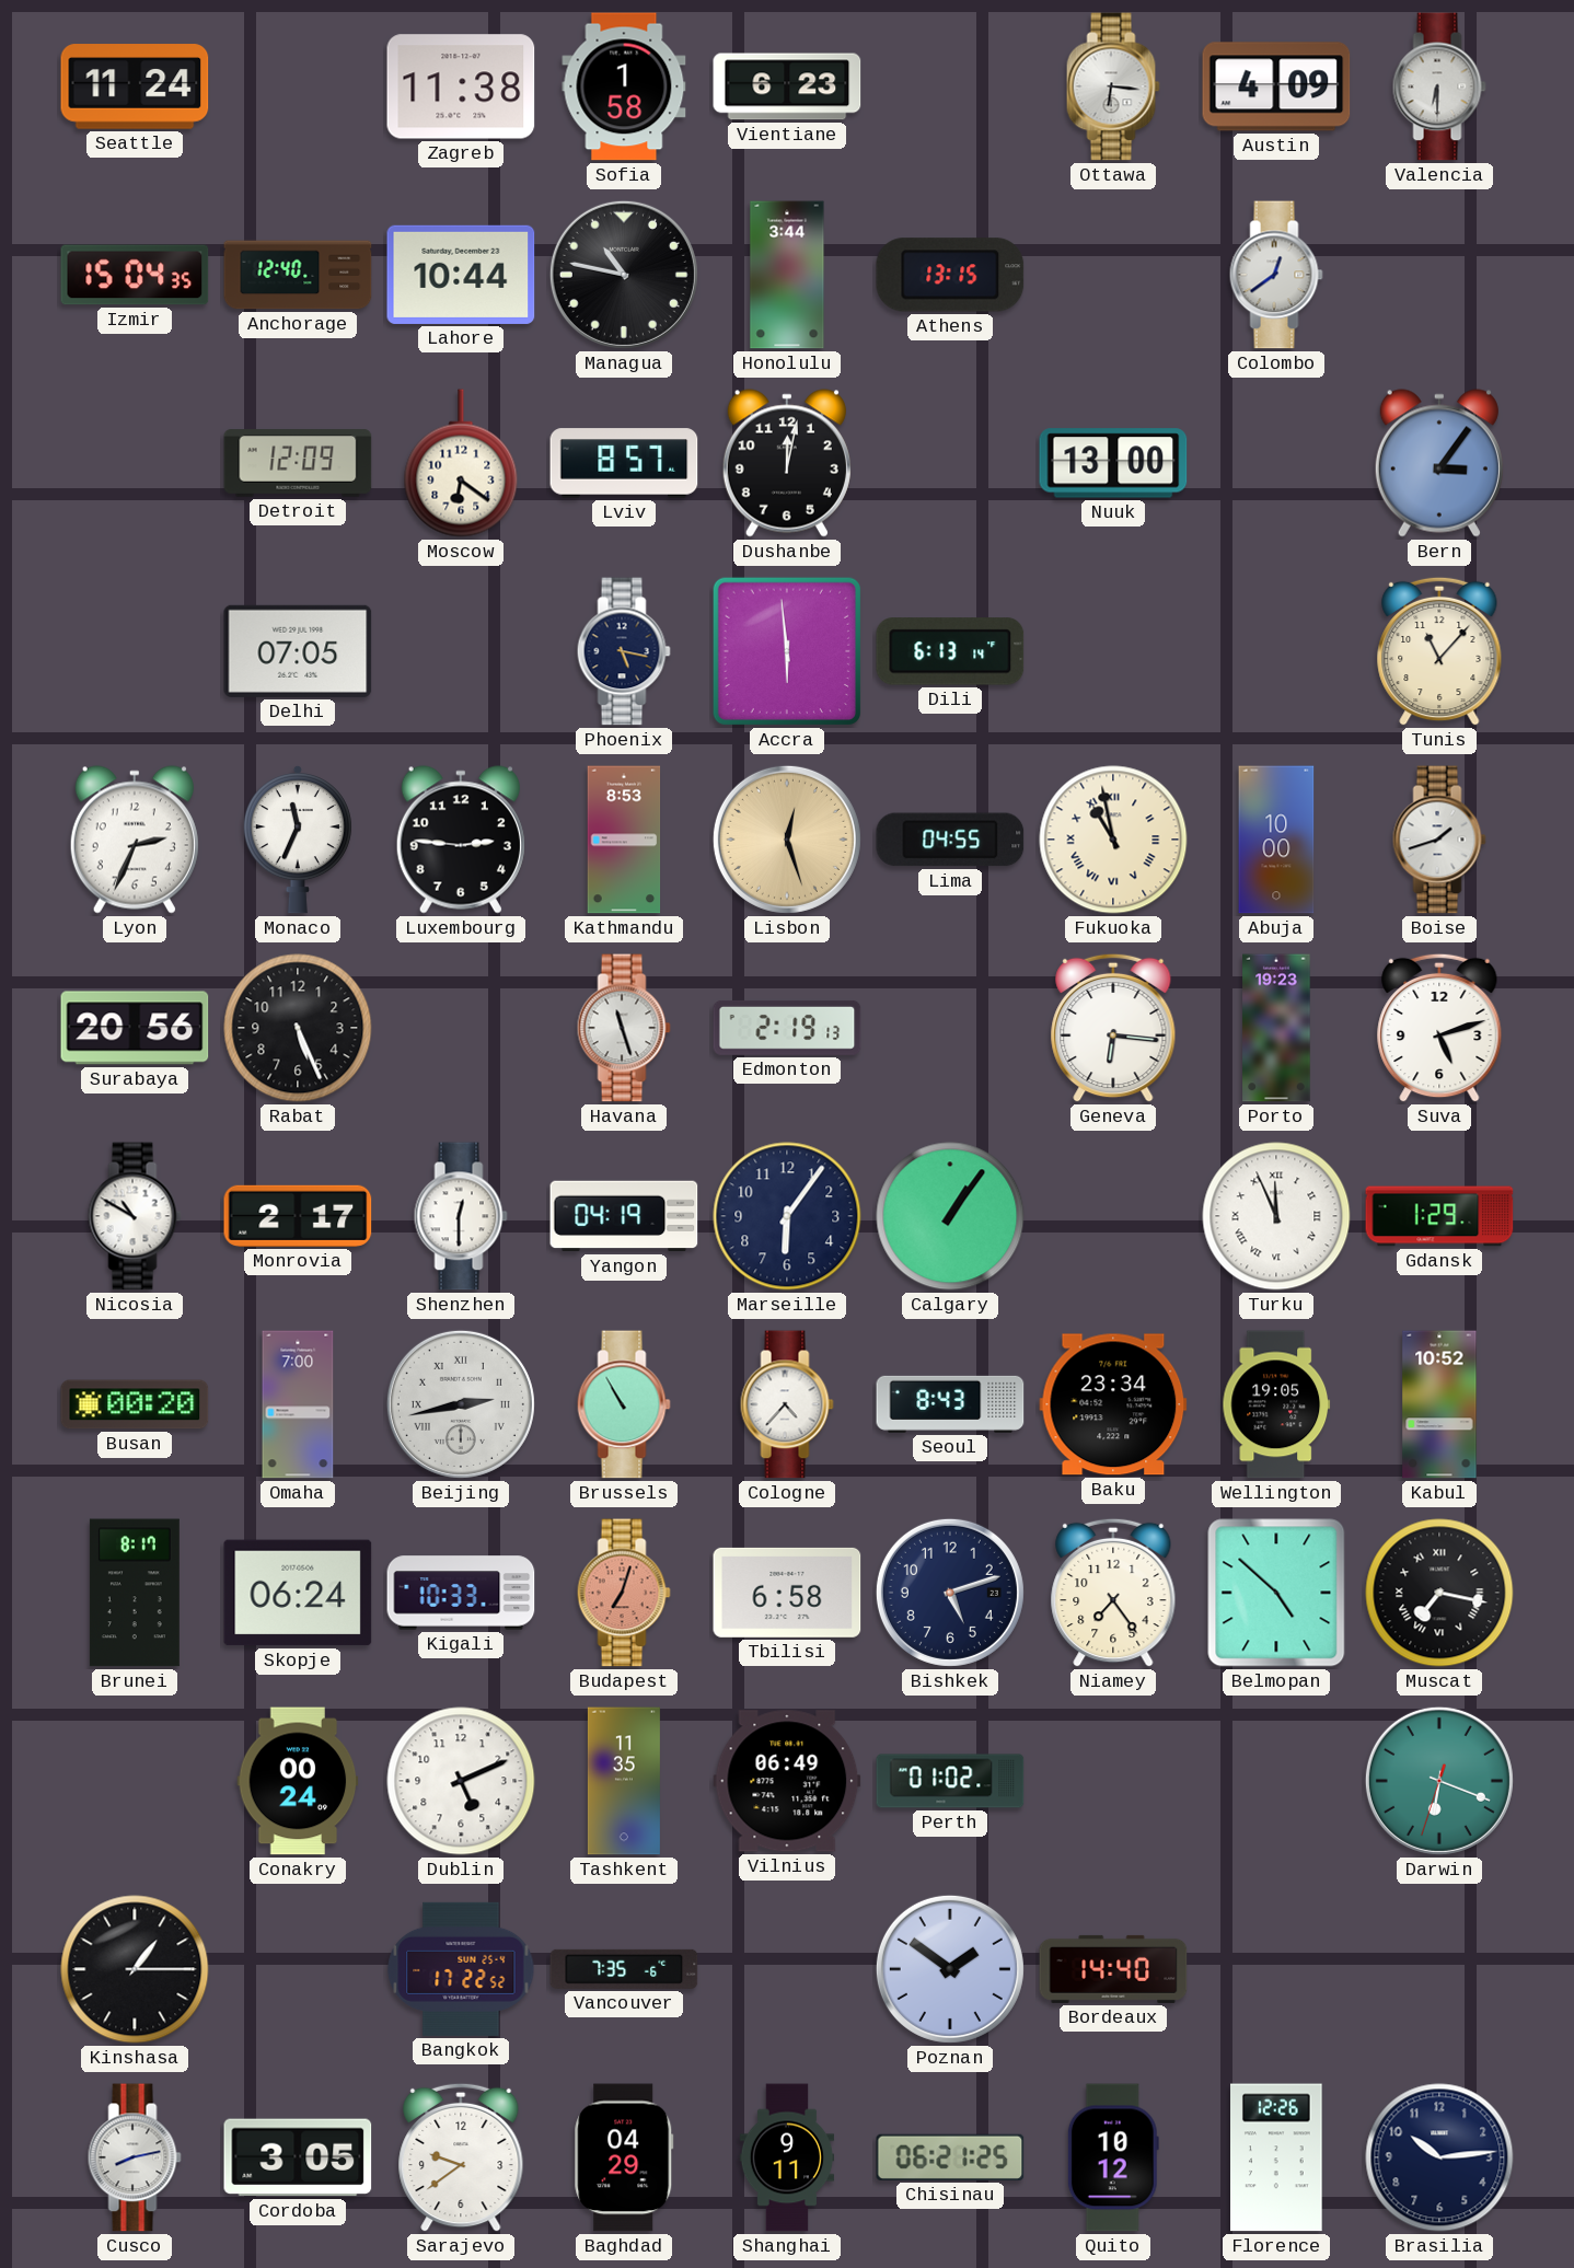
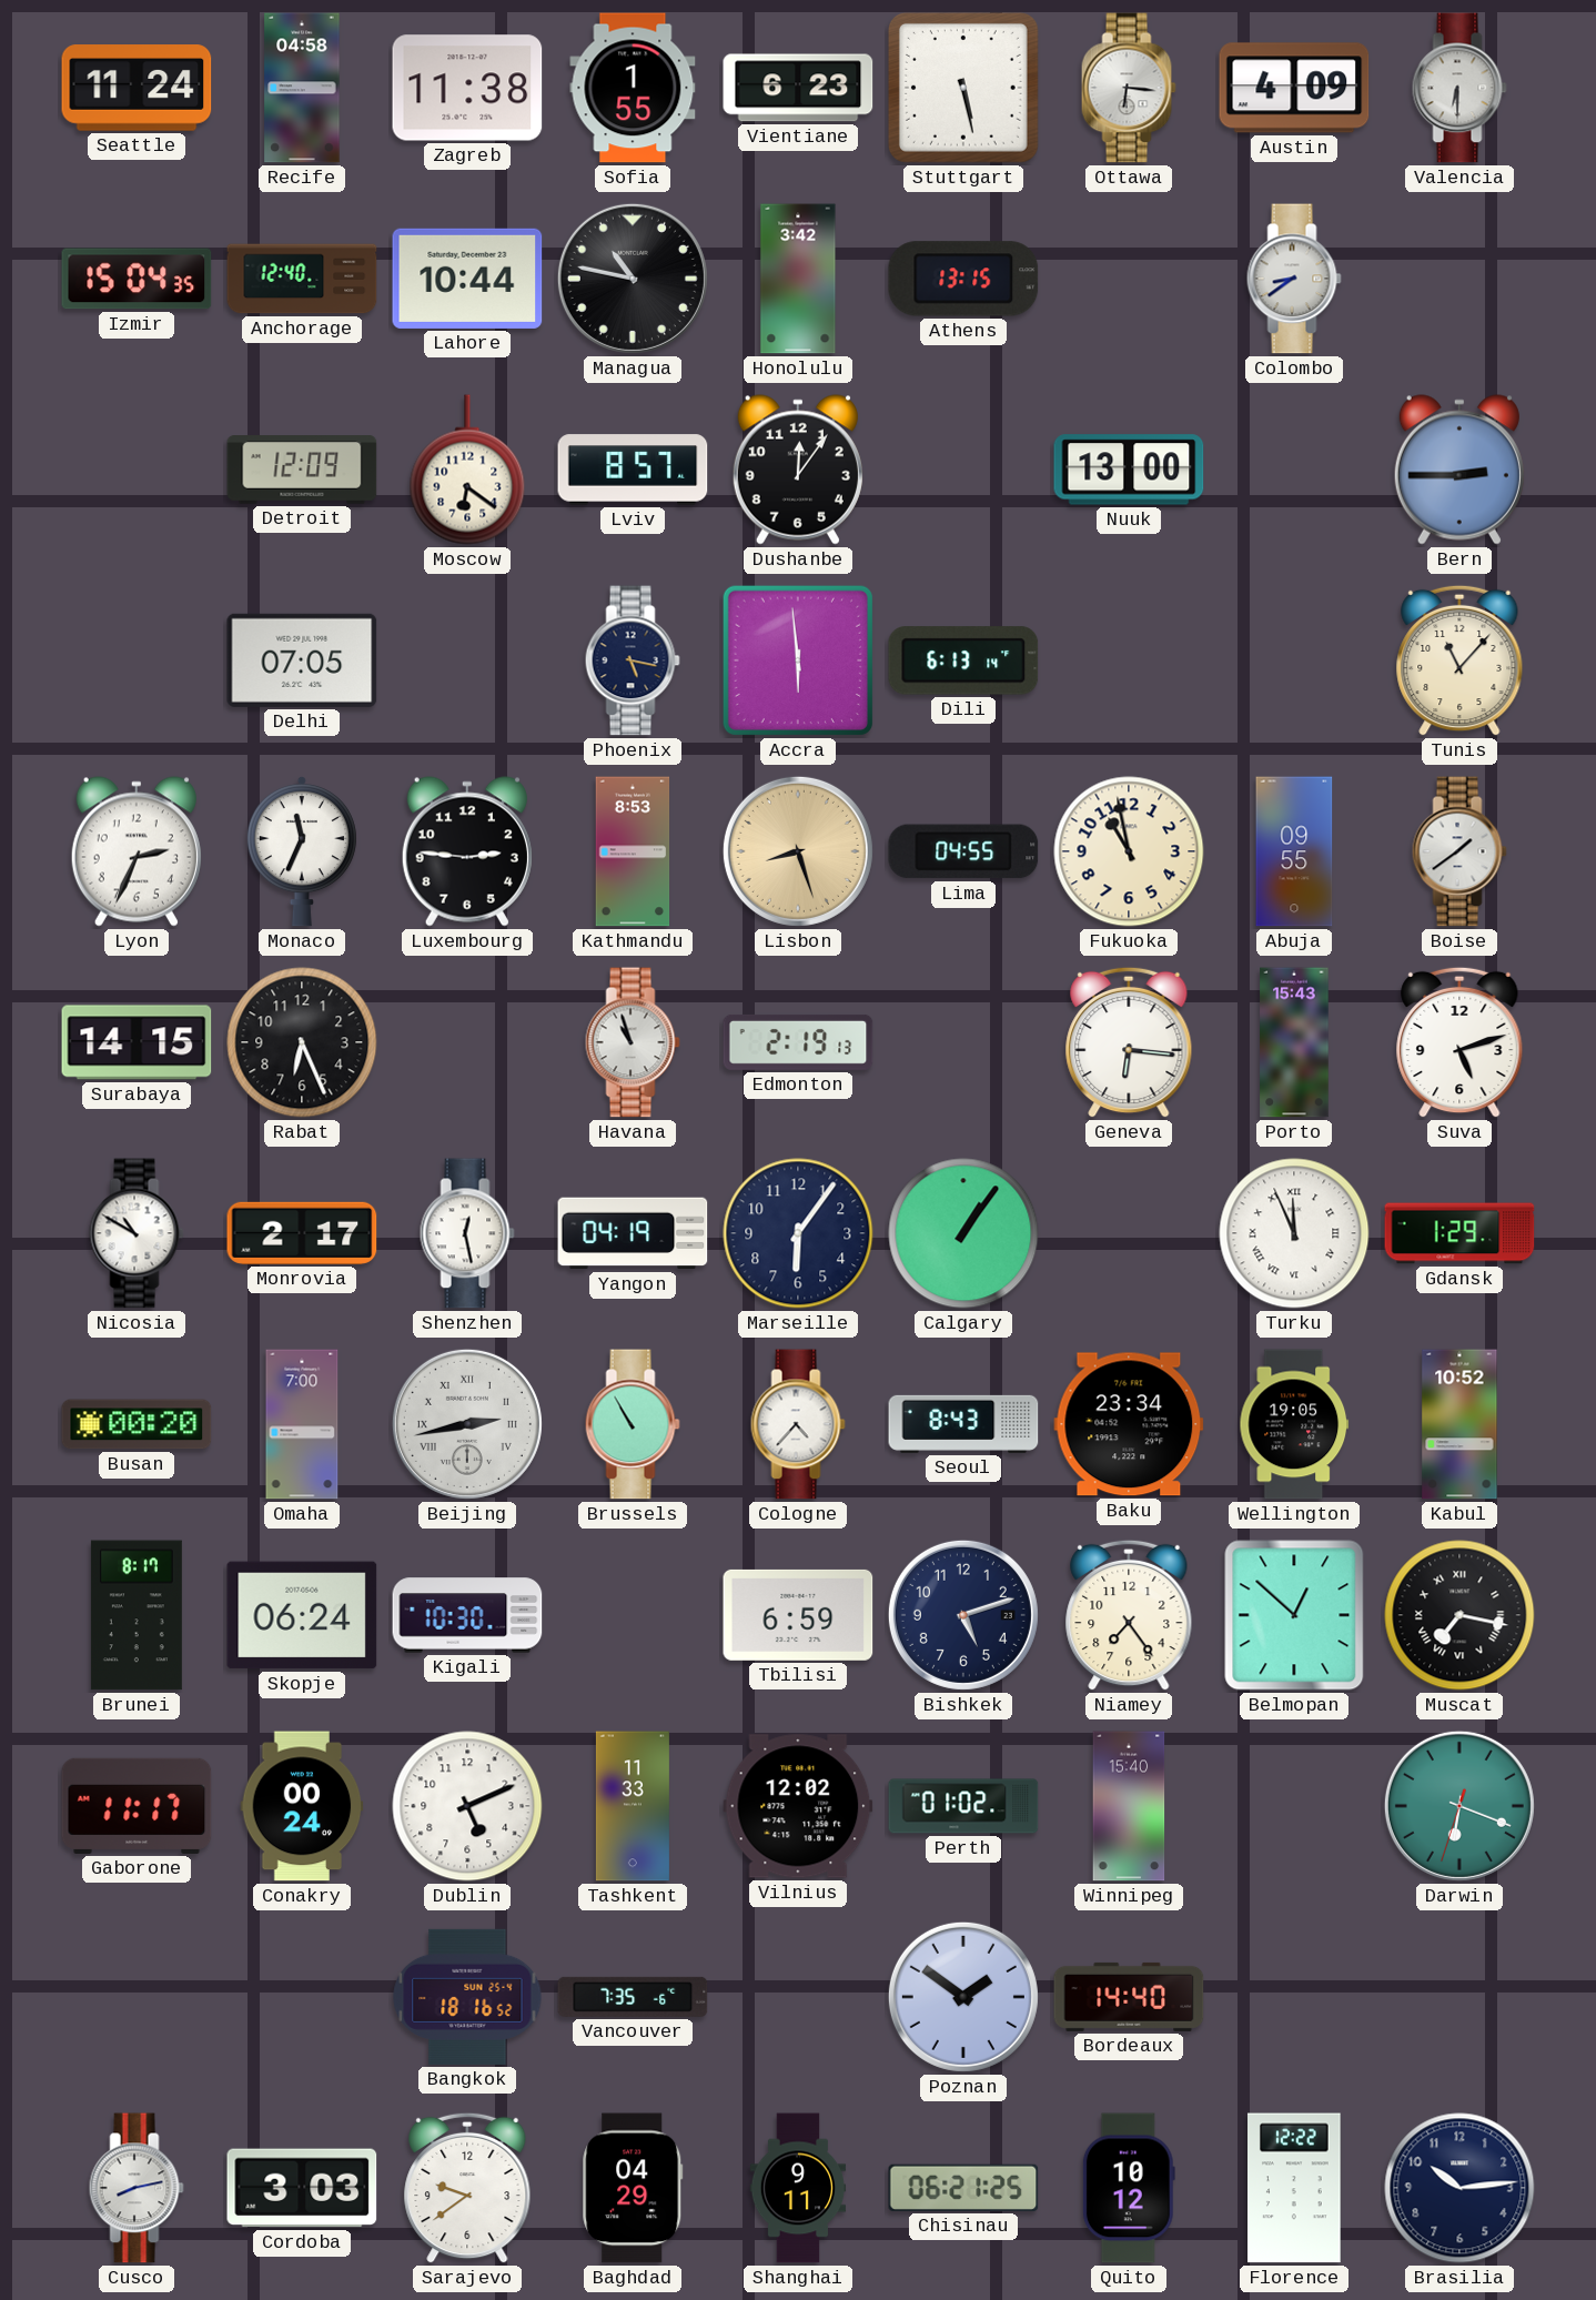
Recife: none -> 04:58 (302, 88)
Sofia: 1:58 -> 1:55 (633, 88)
Stuttgart: none -> 5:28 (963, 88)
Honolulu: 3:44 -> 3:42 (798, 279)
Colombo: 12:39 -> 8:39 (1294, 279)
Dushanbe: 12:02 -> 12:06 (798, 470)
Bern: 3:06 -> 2:45 (1459, 470)
Lisbon: 12:27 -> 8:27 (798, 851)
Fukuoka numerals: Roman -> Arabic (1129, 851)
Abuja: 10:00 -> 09:55 (1294, 851)
Boise: 1:42 -> 1:39 (1459, 851)
Surabaya: 20:56 -> 14:15 (137, 1042)
Rabat: 5:26 -> 6:26 (302, 1042)
Havana: 11:27 -> 10:57 (633, 1042)
Porto: 19:23 -> 15:43 (1294, 1042)
Shenzhen: 12:30 -> 12:28 (467, 1233)
Kigali: 10:33 -> 10:30 (467, 1615)
Budapest: 7:03 -> none (624, 1593)
Tbilisi: 6:58 -> 6:59 (798, 1615)
Belmopan: 4:52 -> 12:52 (1294, 1615)
Gaborone: none -> 11:17 (137, 1806)
Tashkent: 11:35 -> 11:33 (633, 1806)
Vilnius: 06:49 -> 12:02 (798, 1806)
Winnipeg: none -> 15:40 (1129, 1806)
Kinshasa: 1:15 -> none (135, 1969)
Bangkok: 17:22 -> 18:16 (467, 1997)
Cordoba: 3:05 -> 3:03 (302, 2188)
Florence: 12:26 -> 12:22 (1294, 2188)
